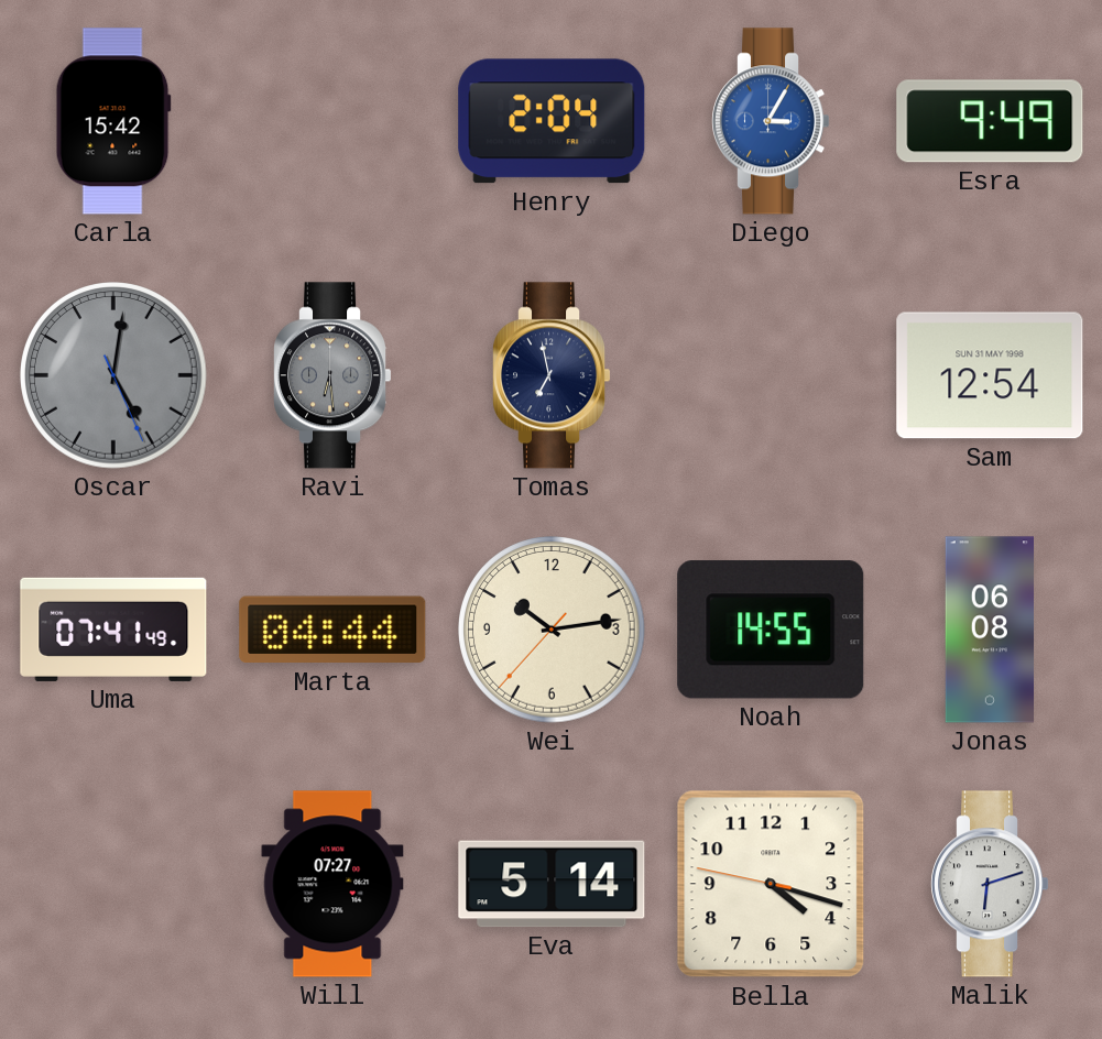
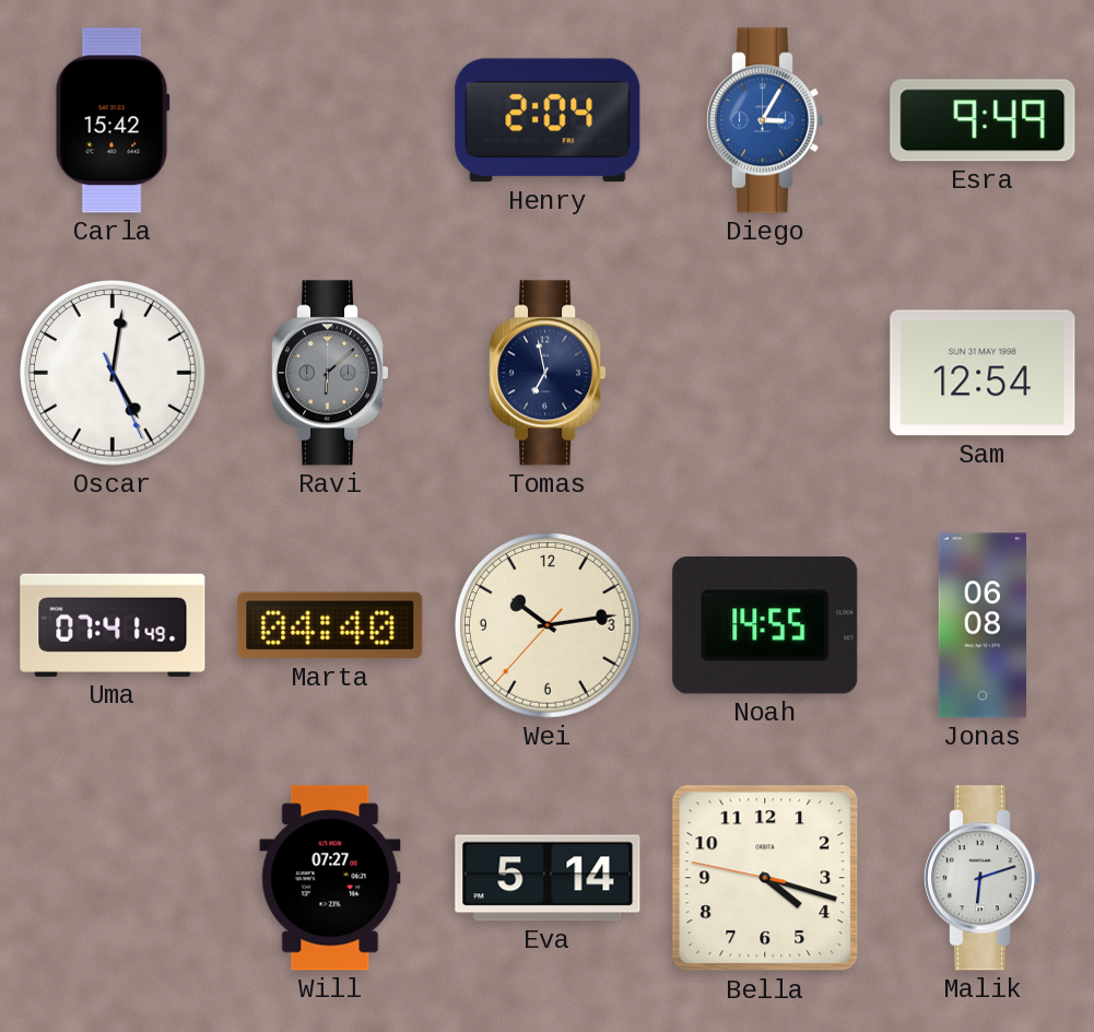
Oscar dial: grey -> white (113, 373)
Ravi: 6:29 -> 6:08 (331, 373)
Marta: 04:44 -> 04:40 (330, 625)
